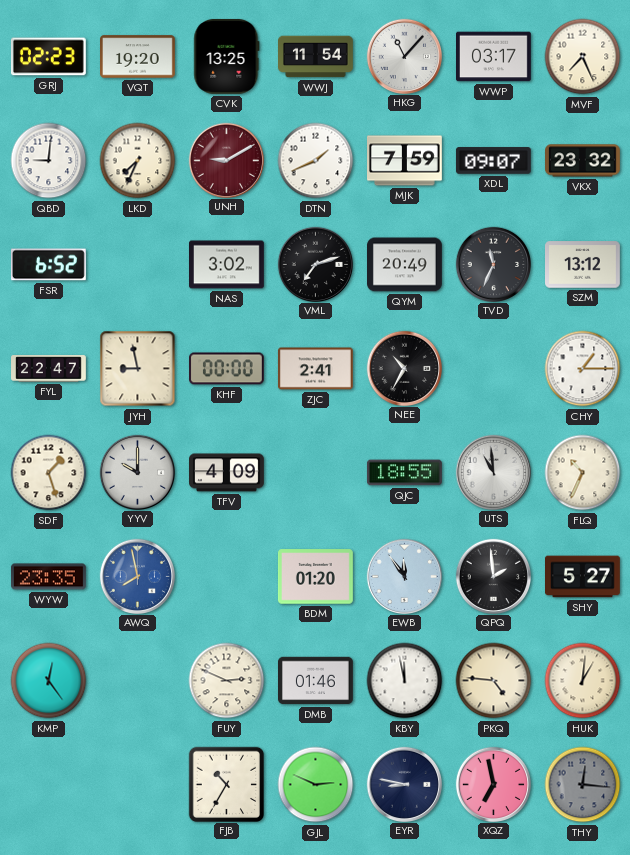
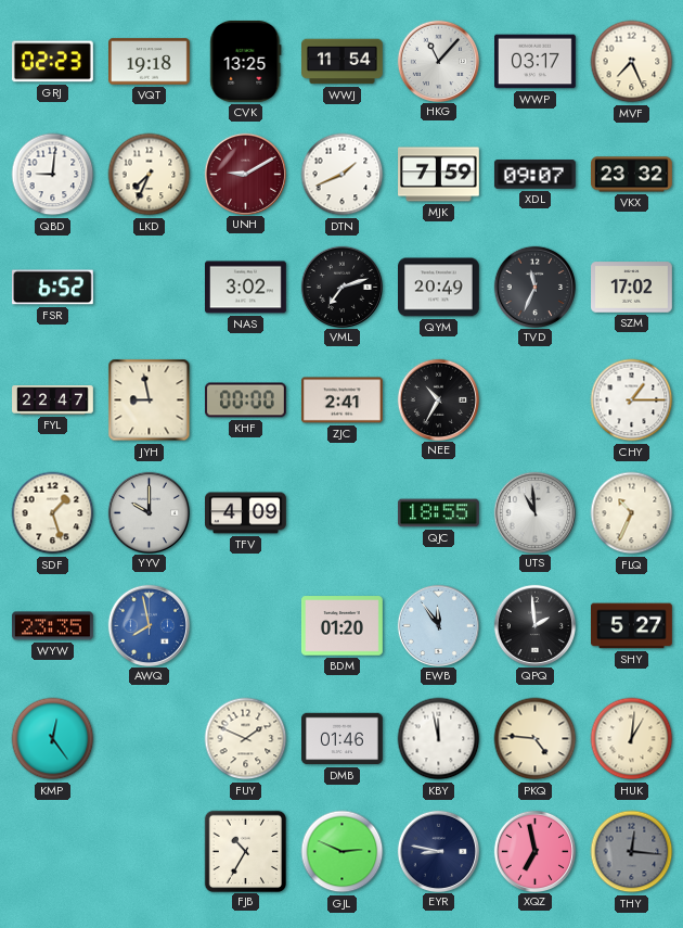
VQT: 19:20 -> 19:18 (150, 62)
SZM: 13:12 -> 17:02 (632, 288)
FUY: 2:49 -> 1:49 (246, 739)
